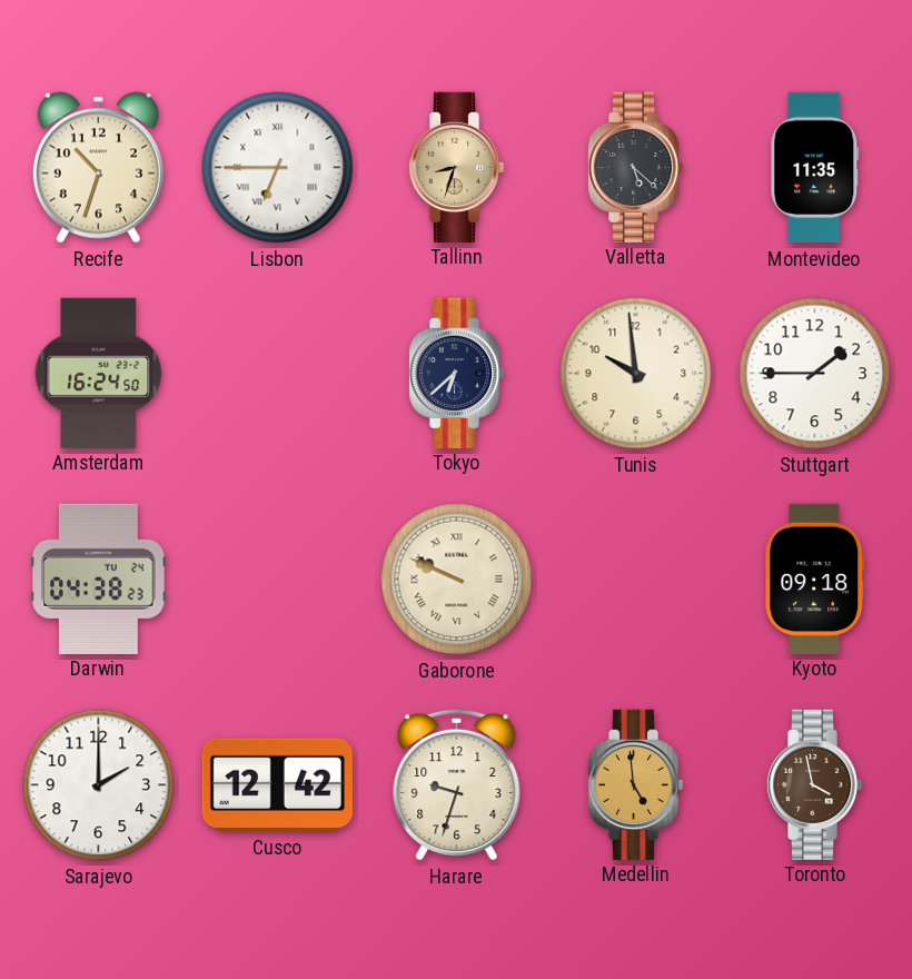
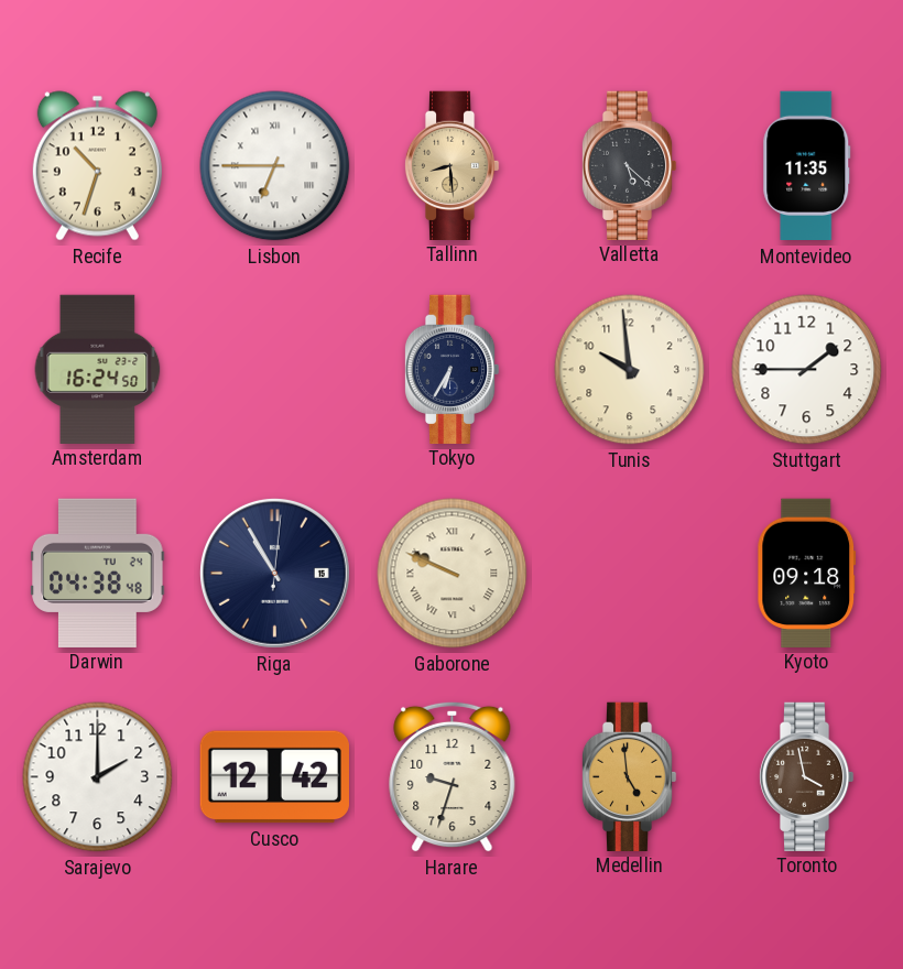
Tallinn: 8:33 -> 8:29 (452, 165)
Tokyo: 6:38 -> 6:35 (452, 369)
Darwin: 04:38:23 -> 04:38:48 (98, 573)
Riga: none -> 10:55 (274, 573)
